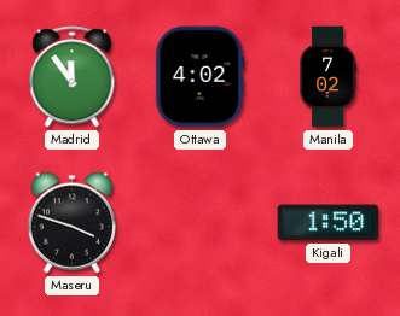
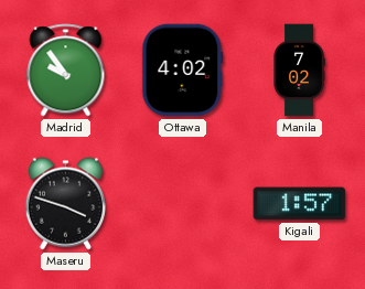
Madrid: 11:54 -> 9:54 (66, 71)
Kigali: 1:50 -> 1:57 (300, 204)
